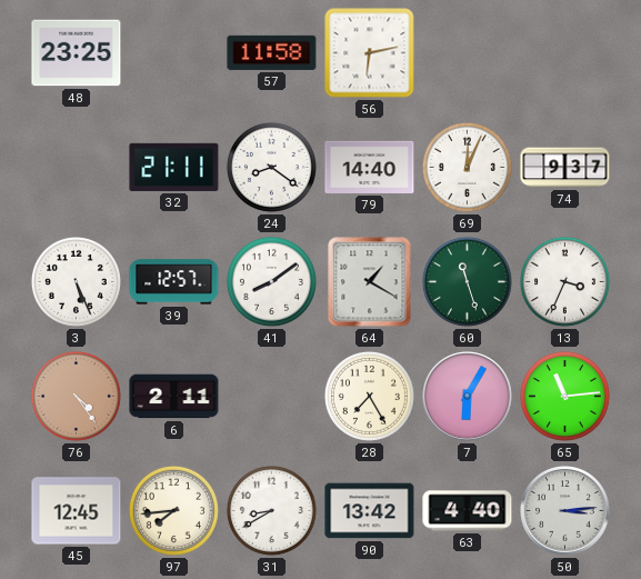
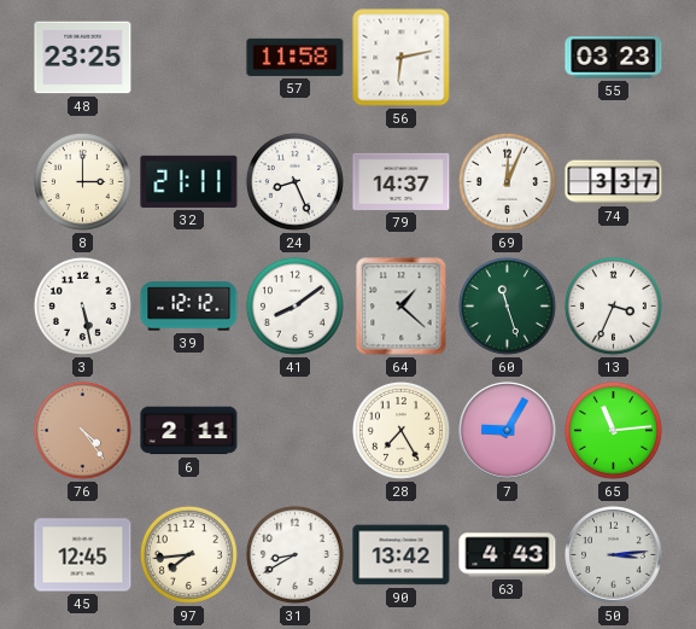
55: none -> 03:23 (614, 58)
8: none -> 3:00 (82, 181)
24: 8:21 -> 8:26 (294, 181)
79: 14:40 -> 14:37 (402, 181)
74: 9:37 -> 3:37 (614, 182)
3: 5:26 -> 5:28 (82, 305)
39: 12:57 -> 12:12 (189, 307)
64: 1:20 -> 1:22 (402, 307)
7: 6:05 -> 9:05 (508, 431)
63: 4:40 -> 4:43 (508, 555)
